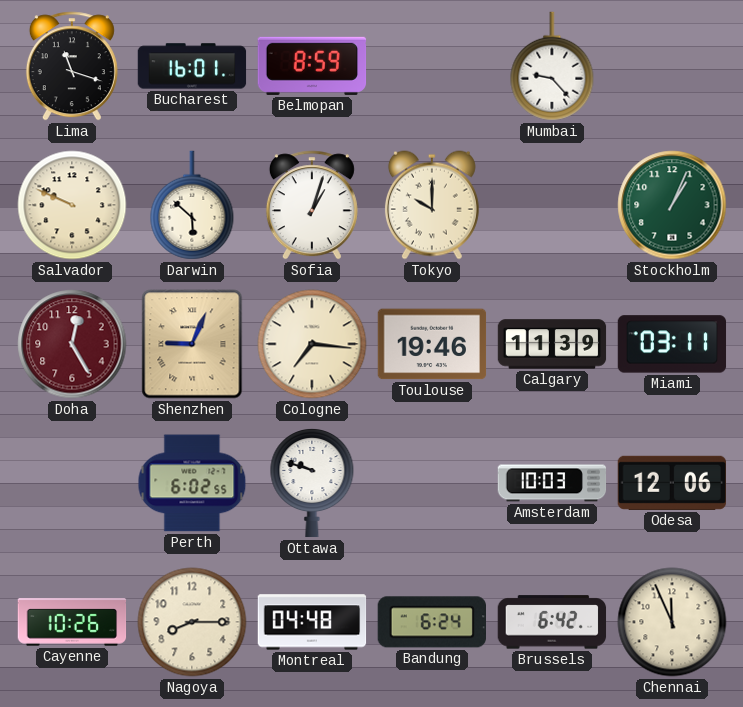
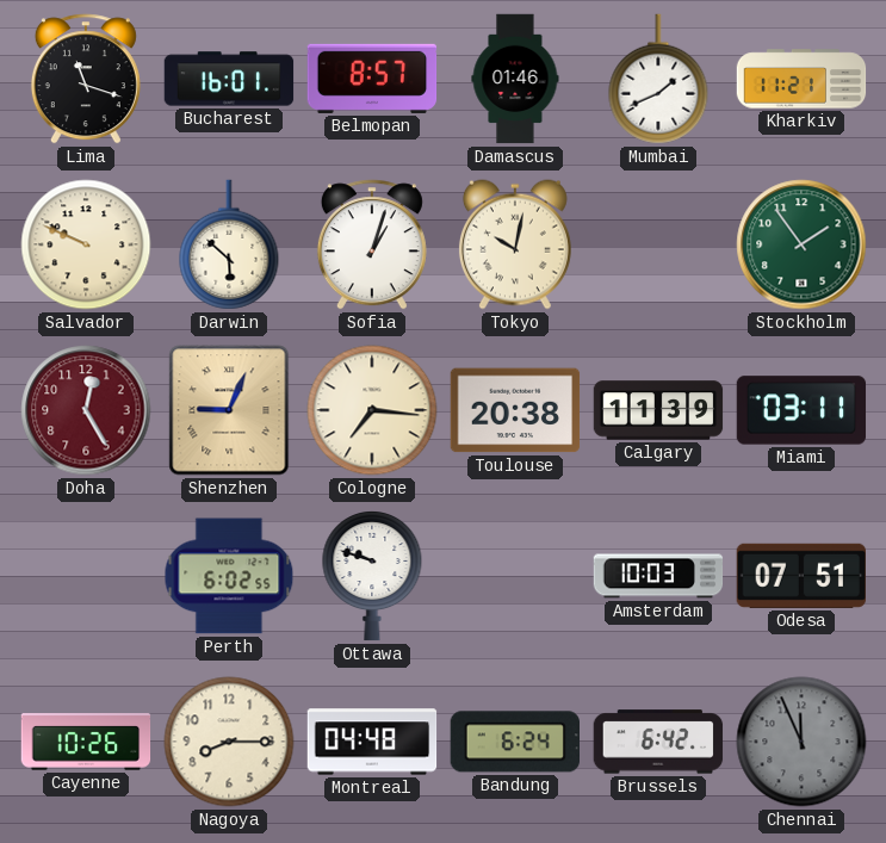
Belmopan: 8:59 -> 8:57 (372, 79)
Damascus: none -> 01:46 (515, 79)
Mumbai: 9:23 -> 1:41 (658, 79)
Kharkiv: none -> 11:21 (801, 79)
Tokyo: 10:00 -> 10:02 (515, 244)
Stockholm: 1:04 -> 1:54 (801, 244)
Toulouse: 19:46 -> 20:38 (515, 410)
Odesa: 12:06 -> 07:51 (800, 576)
Chennai dial: cream -> grey (801, 742)
